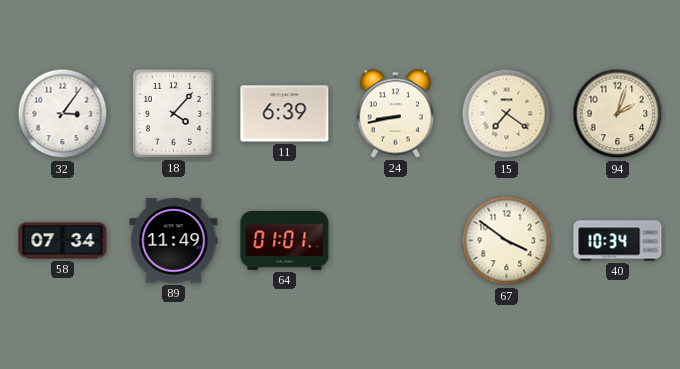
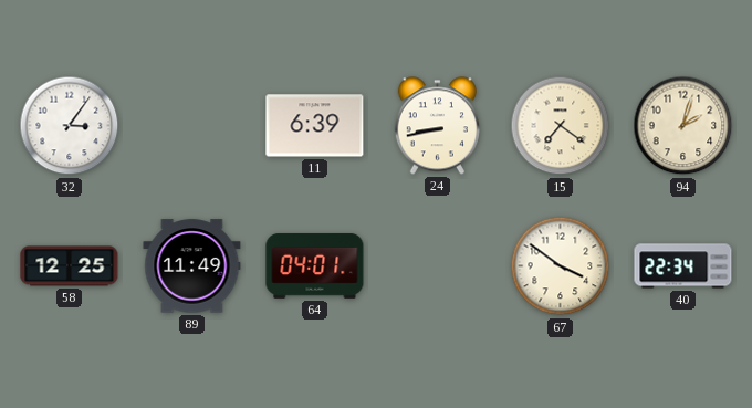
18: 4:07 -> none (173, 113)
58: 07:34 -> 12:25 (70, 266)
64: 01:01 -> 04:01 (315, 265)
40: 10:34 -> 22:34 (683, 266)
